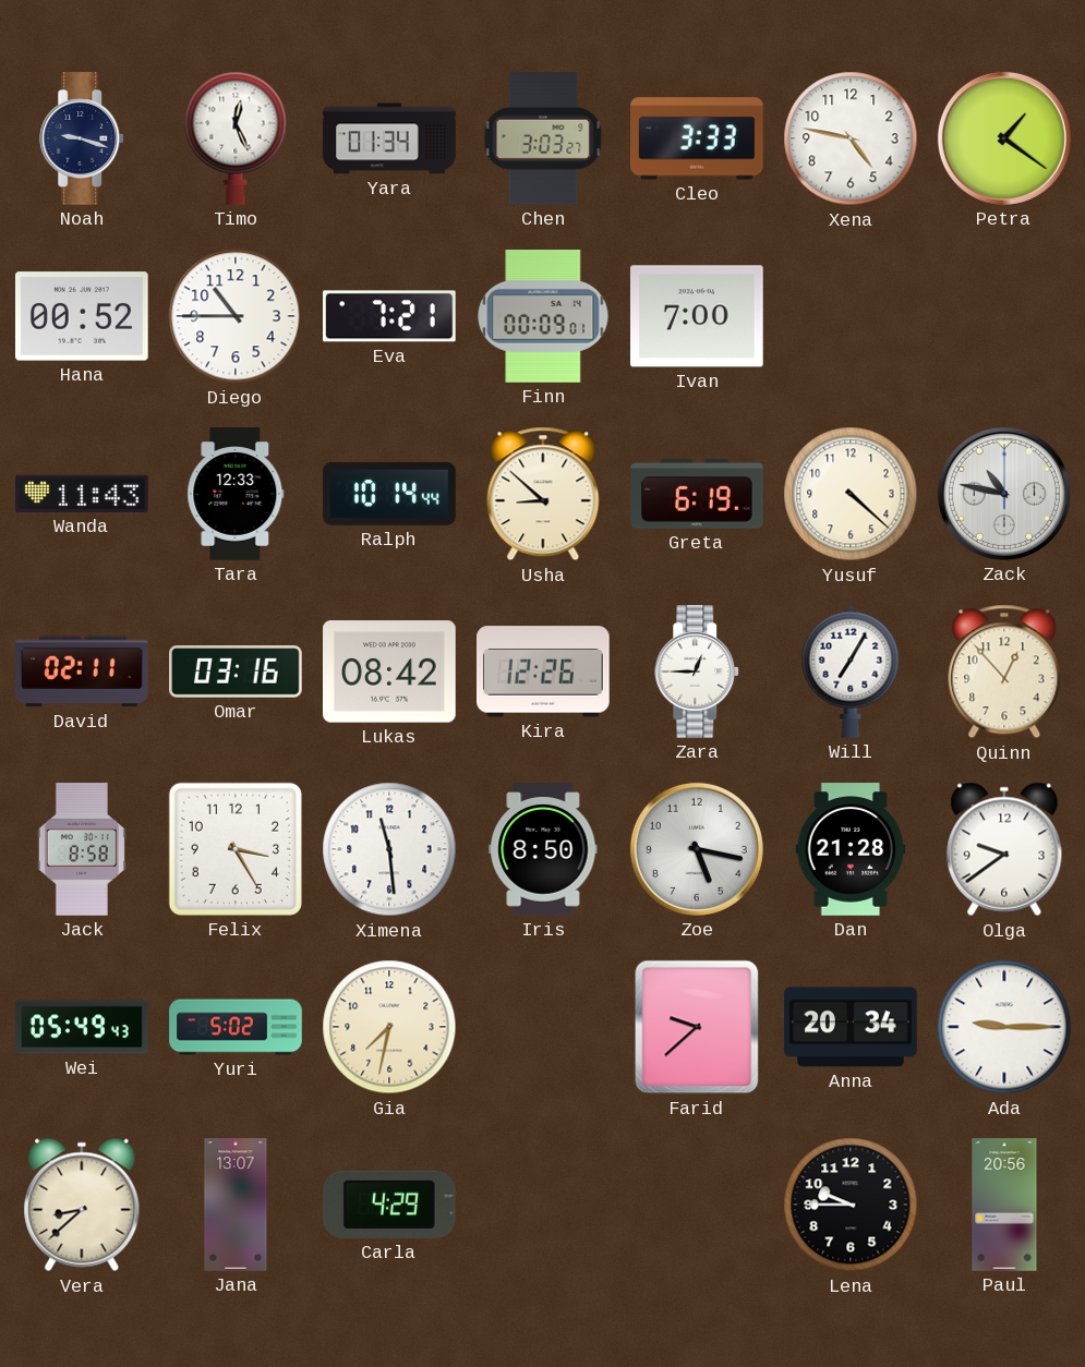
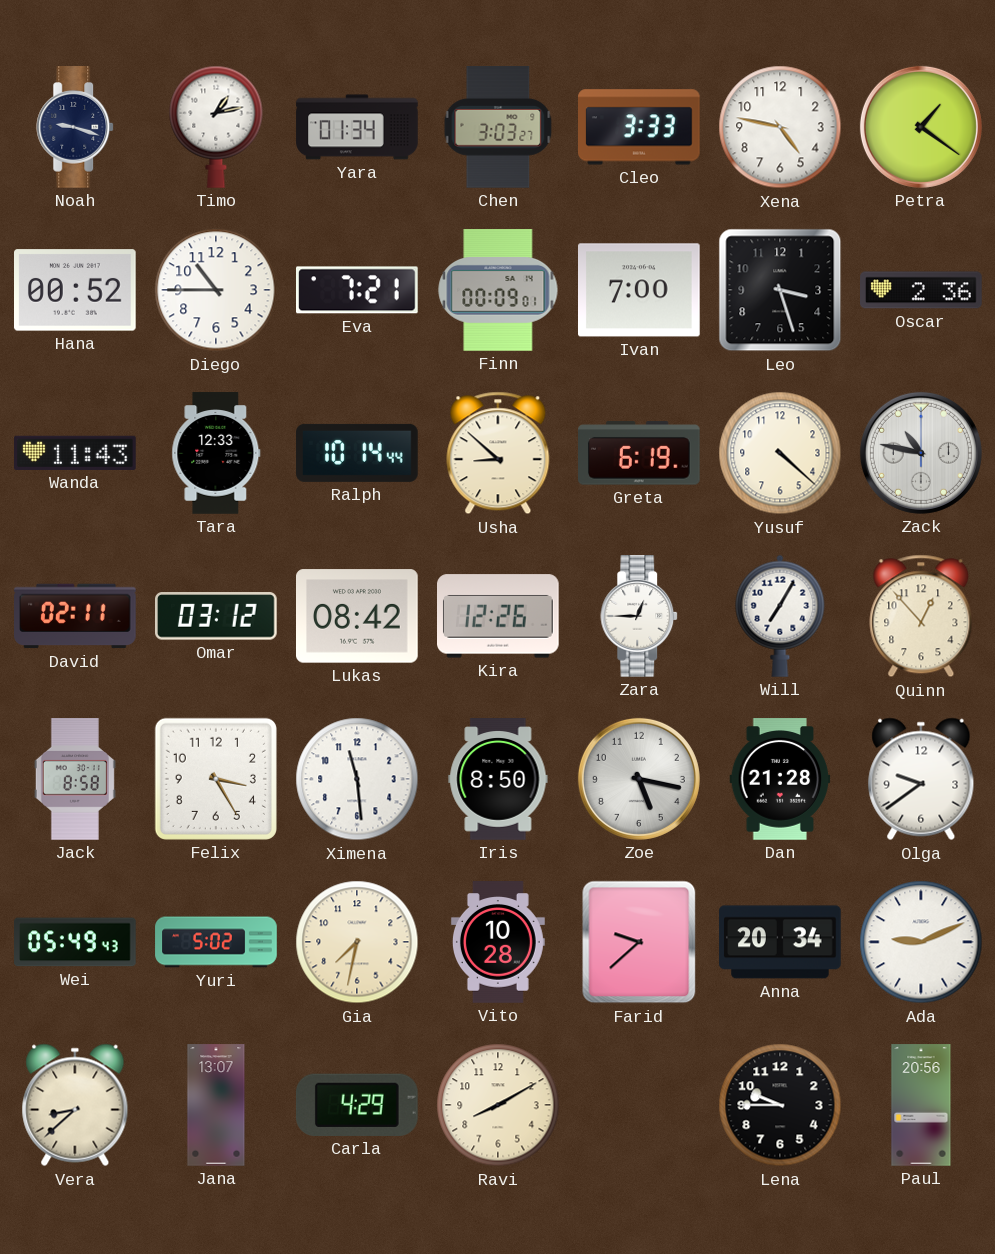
Timo: 12:26 -> 1:13 (216, 127)
Leo: none -> 3:27 (780, 290)
Oscar: none -> 2:36 (921, 290)
Omar: 03:16 -> 03:12 (217, 616)
Vito: none -> 10:28 (498, 942)
Ada: 9:15 -> 9:11 (921, 942)
Ravi: none -> 8:10 (498, 1105)
